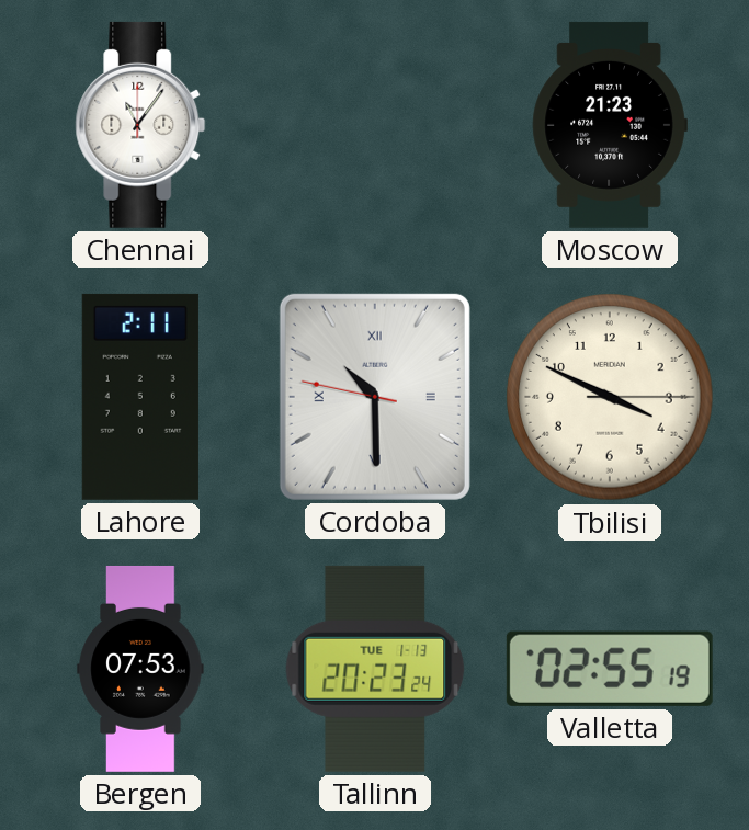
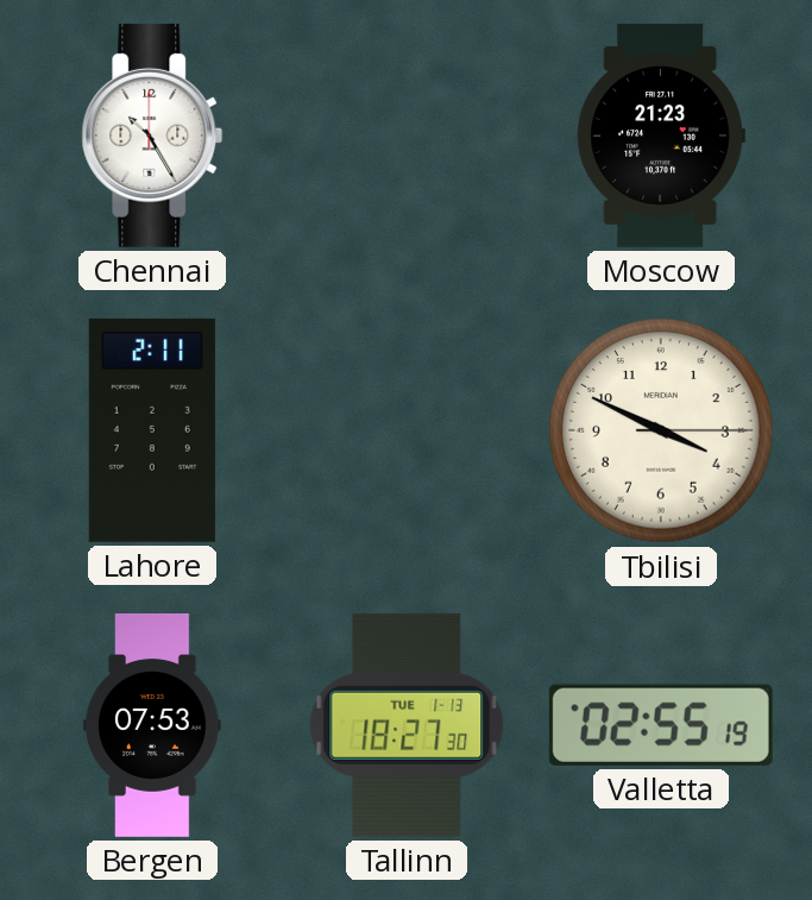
Chennai: 11:06 -> 10:25 (152, 136)
Cordoba: 10:29 -> none (375, 397)
Tallinn: 20:23 -> 18:27 (407, 725)
